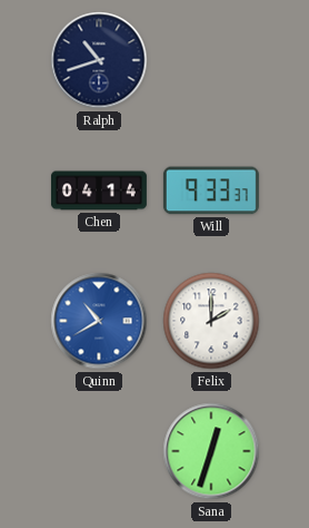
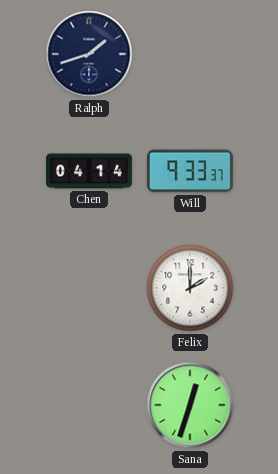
Ralph: 10:42 -> 1:42 (89, 54)
Quinn: 10:40 -> none (99, 321)
